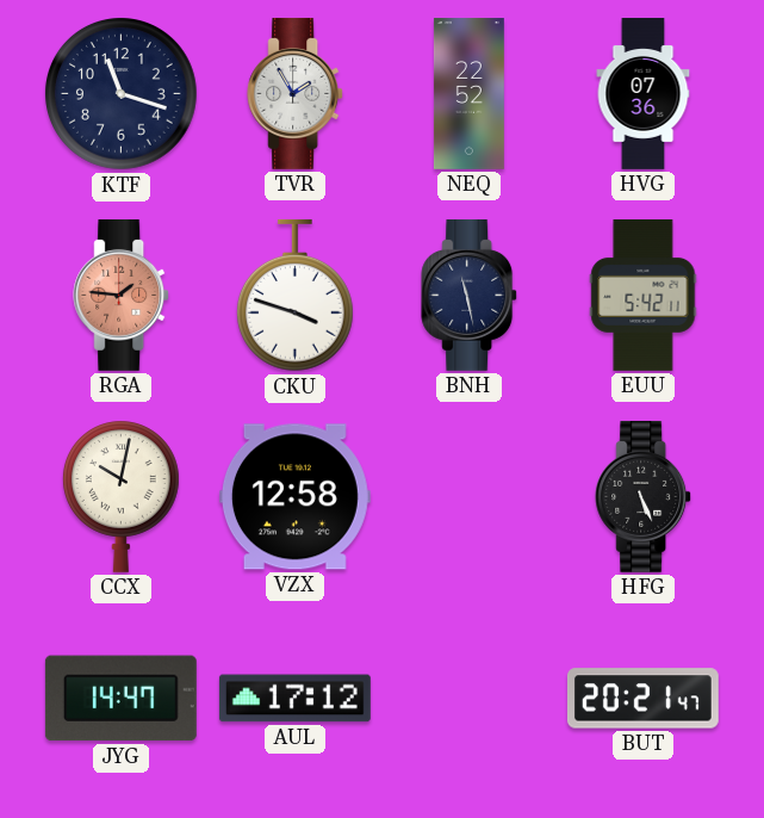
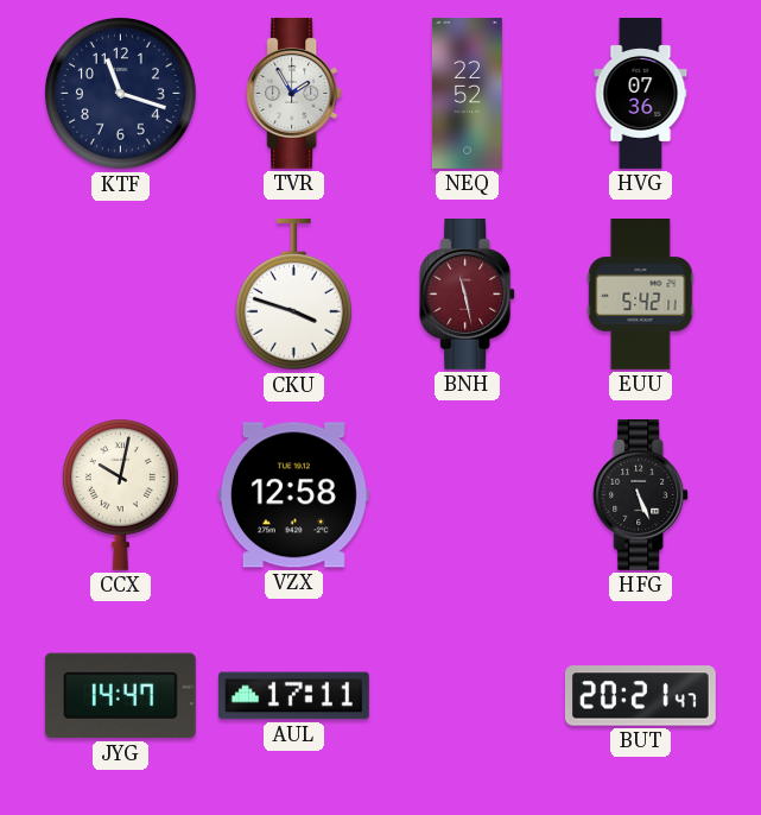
RGA: 1:46 -> none (122, 295)
BNH dial: navy -> burgundy (468, 293)
AUL: 17:12 -> 17:11 (293, 696)
